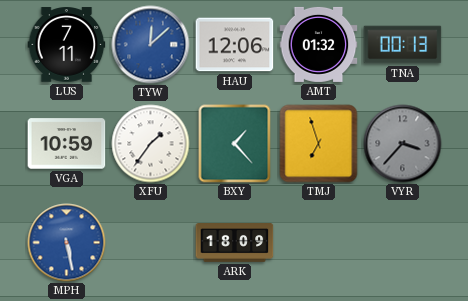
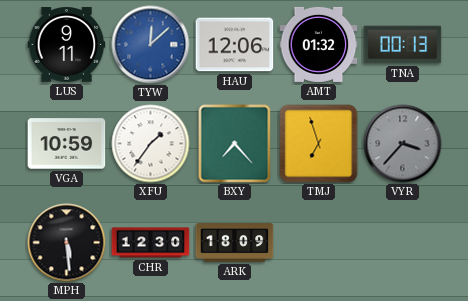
LUS: 7:11 -> 9:11 (67, 45)
BXY: 1:23 -> 7:23 (235, 144)
MPH: 5:28 -> 5:29 (67, 243)
MPH dial: blue -> black (67, 243)
CHR: none -> 12:30 (151, 243)
